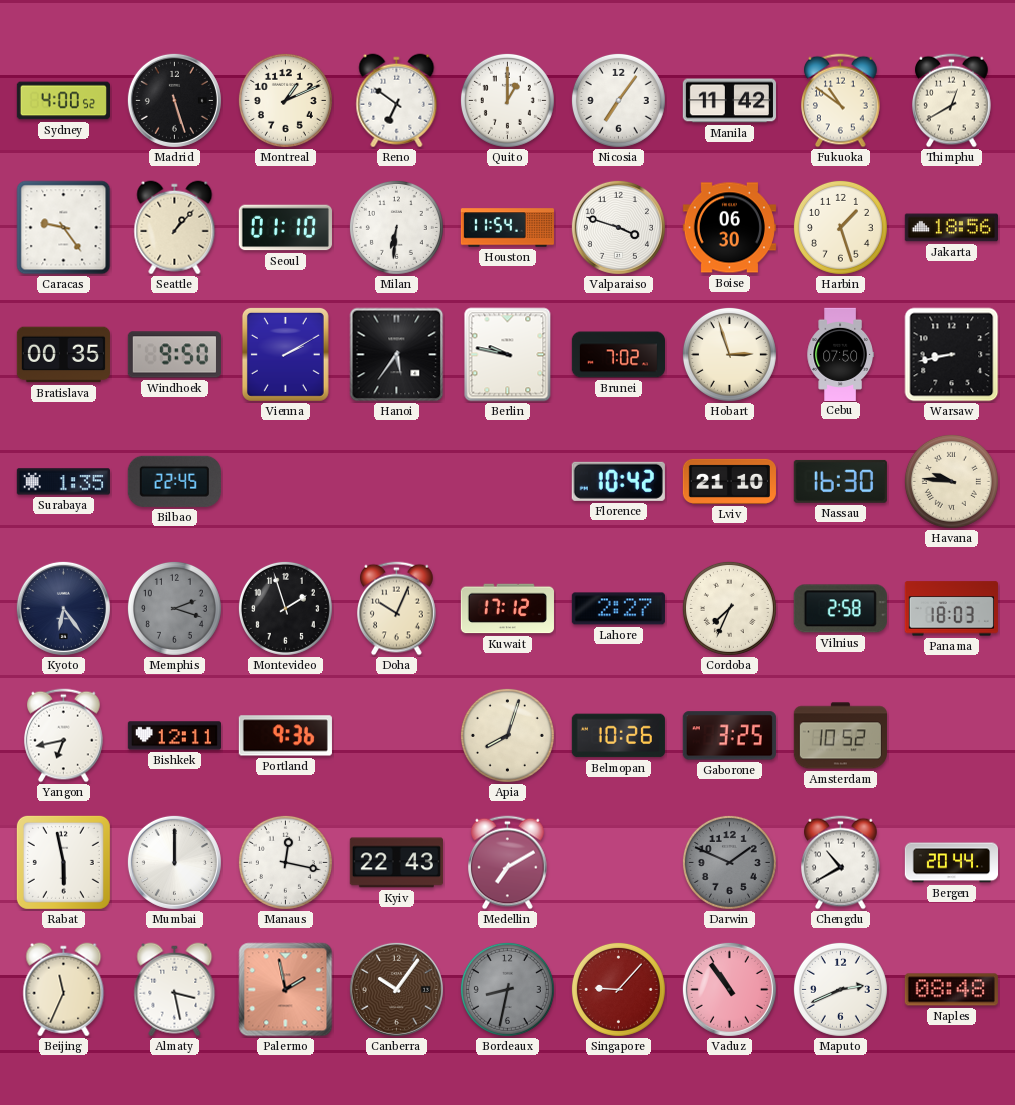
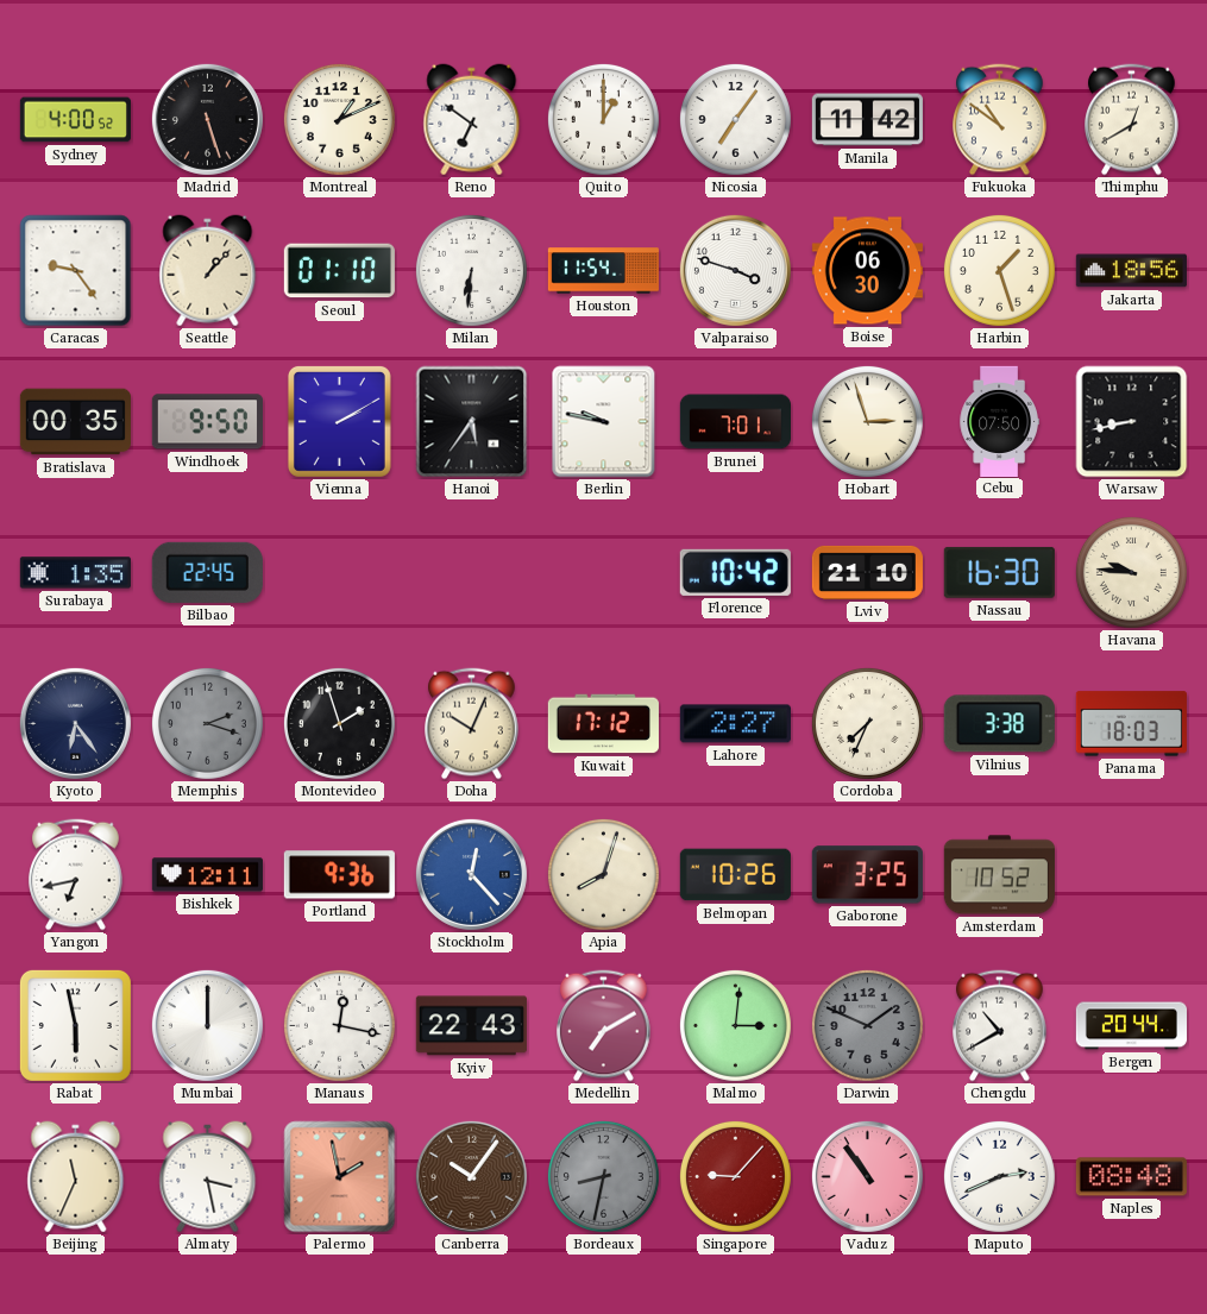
Brunei: 7:02 -> 7:01 (735, 422)
Vilnius: 2:58 -> 3:38 (999, 724)
Stockholm: none -> 12:23 (471, 874)
Malmo: none -> 3:01 (735, 1025)
